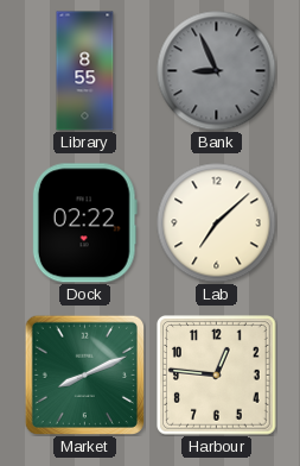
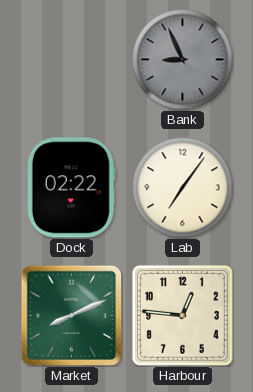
Library: 8:55 -> none (85, 71)
Lab: 7:08 -> 7:06 (183, 188)
